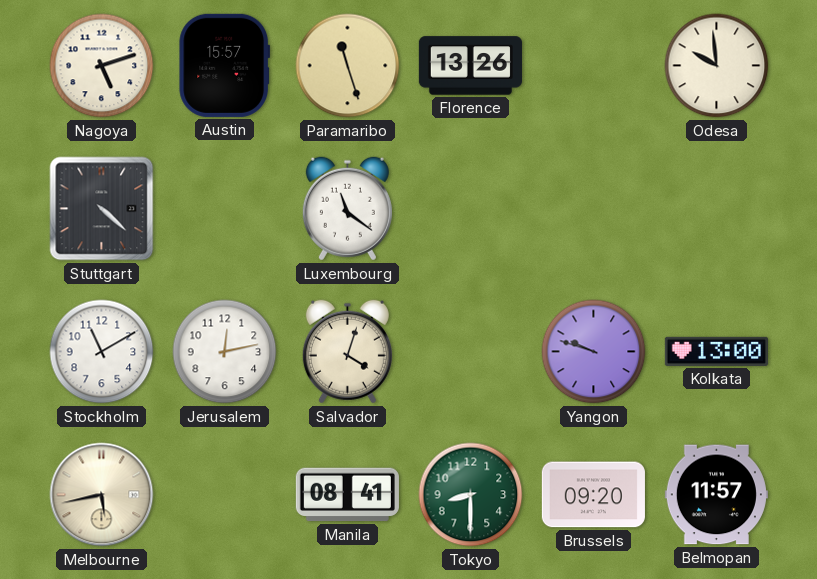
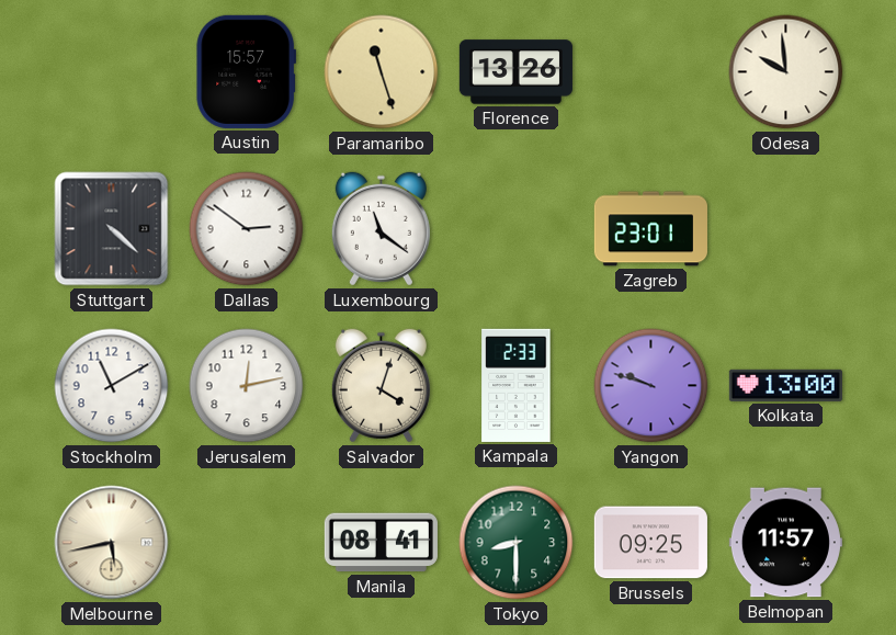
Nagoya: 5:12 -> none (102, 66)
Dallas: none -> 2:51 (247, 229)
Zagreb: none -> 23:01 (650, 229)
Kampala: none -> 2:33 (517, 385)
Brussels: 09:20 -> 09:25 (650, 543)
